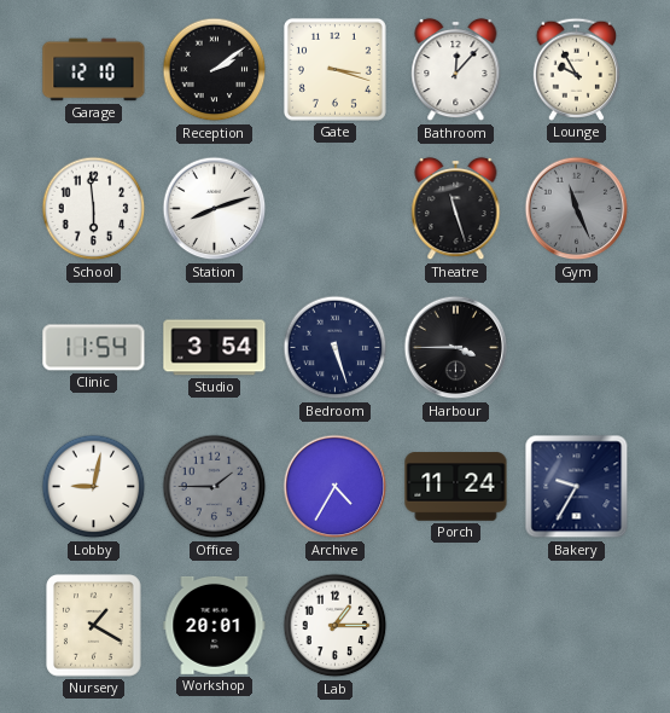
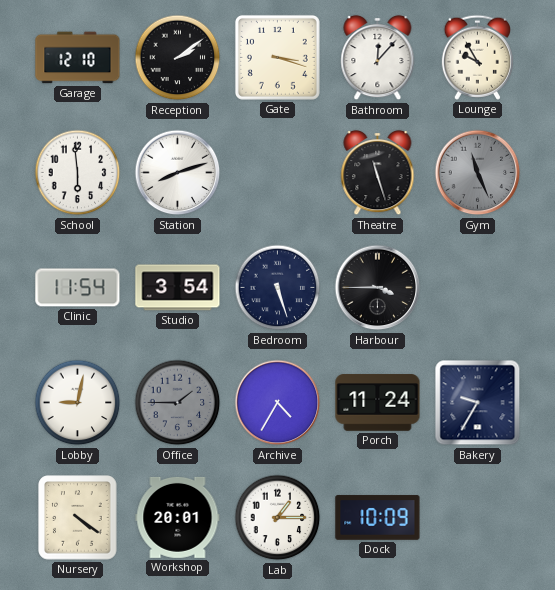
Nursery: 1:20 -> 4:21 (78, 518)
Dock: none -> 10:09 (378, 518)
